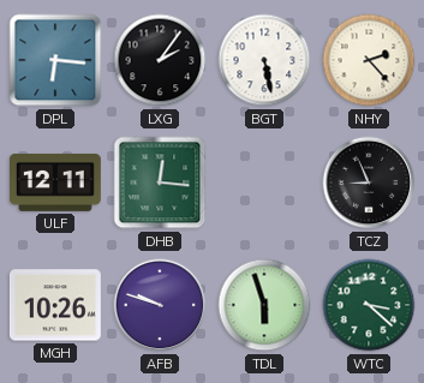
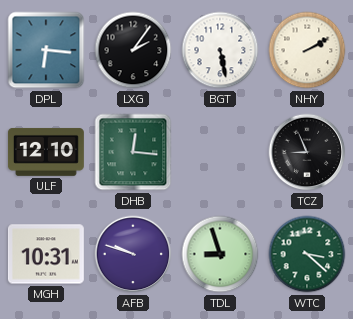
NHY: 2:23 -> 2:10 (307, 50)
ULF: 12:11 -> 12:10 (46, 152)
MGH: 10:26 -> 10:31 (46, 254)
TDL: 5:57 -> 8:57 (220, 254)
